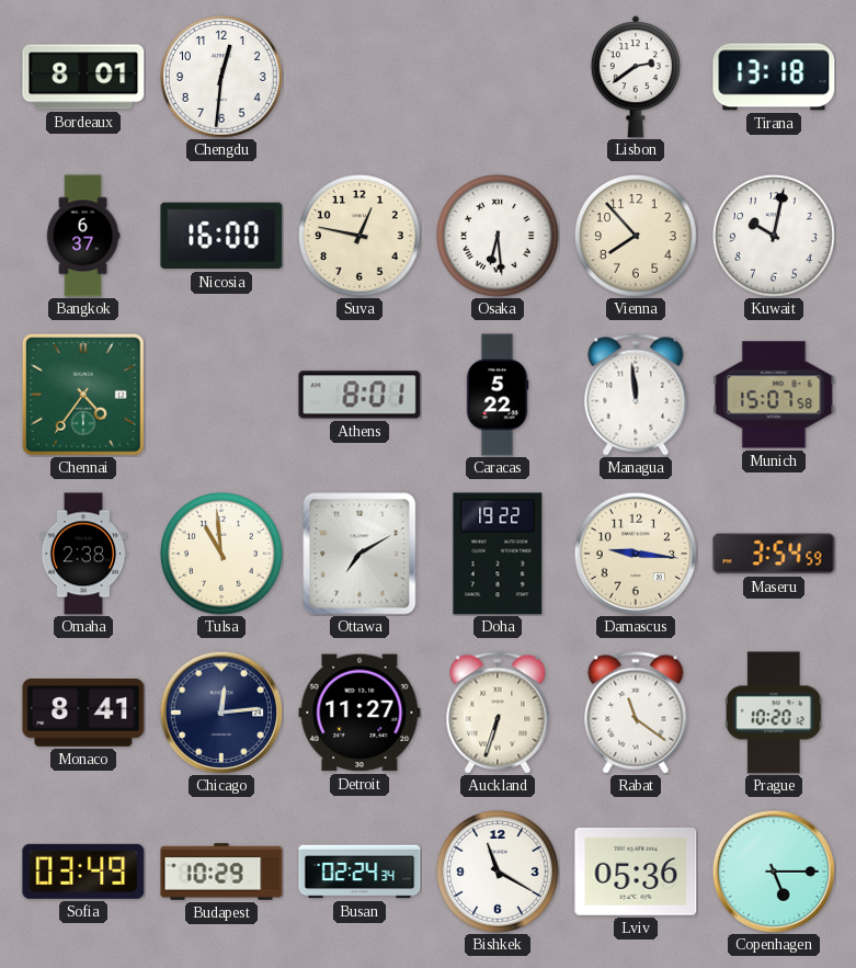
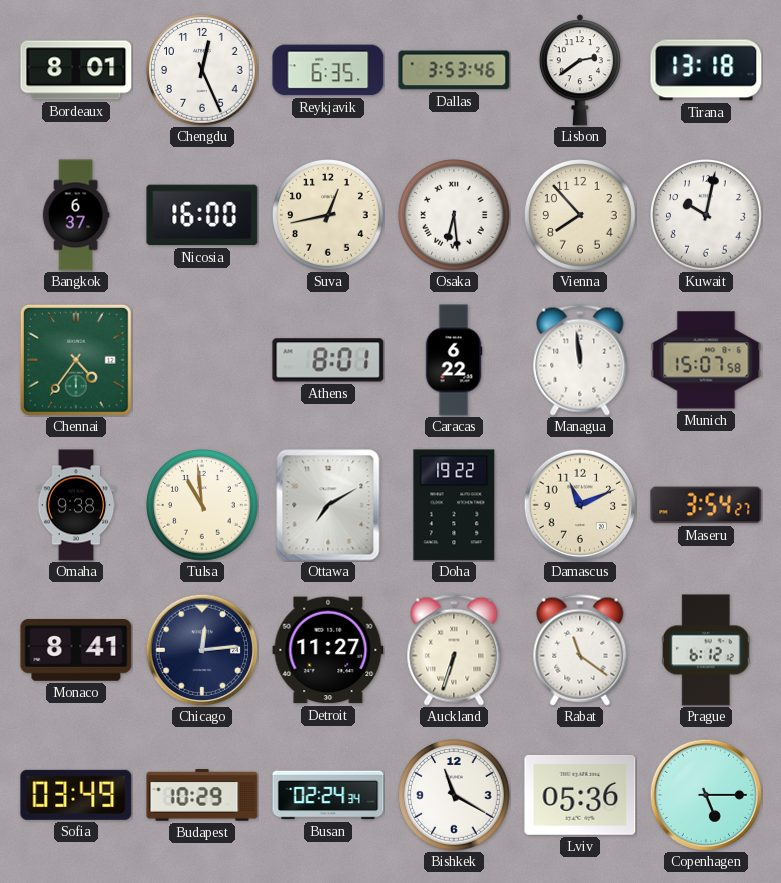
Chengdu: 12:31 -> 12:26 (203, 71)
Reykjavik: none -> 6:35 (328, 70)
Dallas: none -> 3:53 (454, 70)
Suva: 12:47 -> 12:43 (329, 216)
Caracas: 5:22 -> 6:22 (454, 360)
Omaha: 2:38 -> 9:38 (76, 505)
Damascus: 9:16 -> 11:11 (579, 504)
Maseru: 3:54:59 -> 3:54:27 (706, 505)
Prague: 10:20 -> 6:12 (706, 650)
